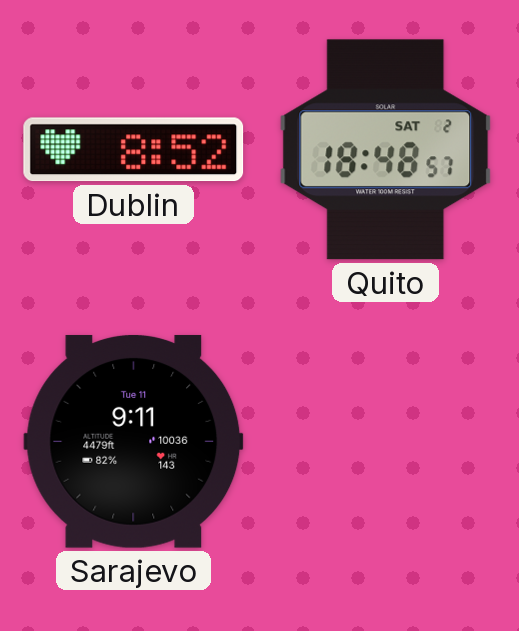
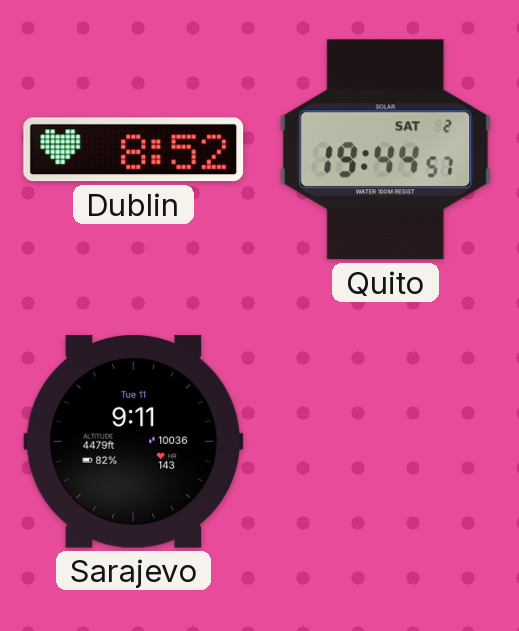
Quito: 18:48 -> 19:44 (386, 150)
